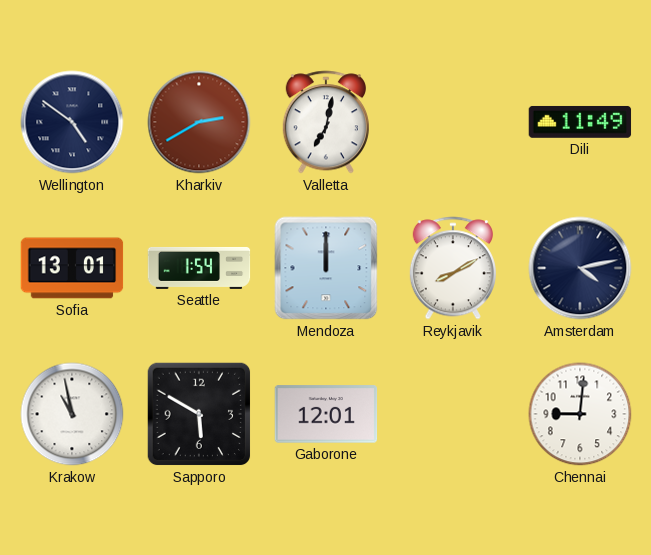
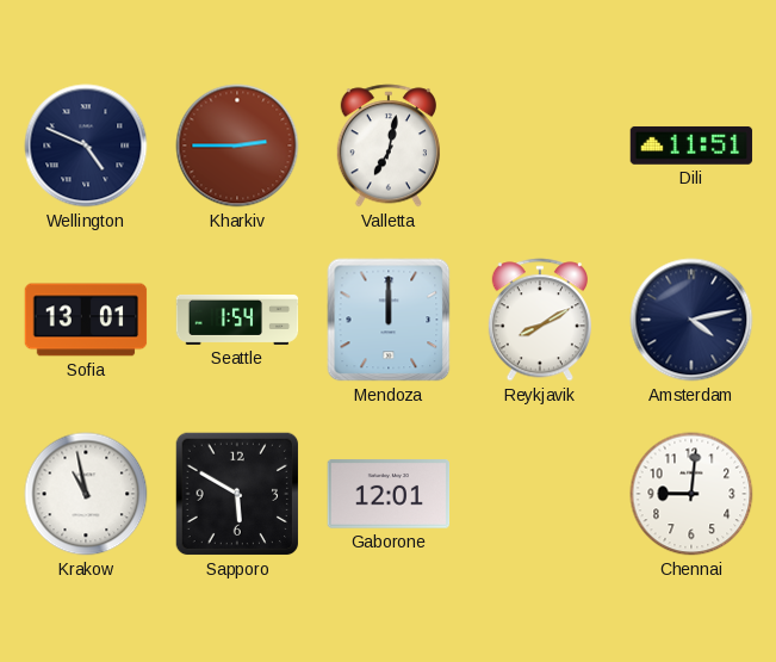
Wellington: 4:51 -> 4:49 (86, 146)
Kharkiv: 2:40 -> 2:45 (237, 146)
Dili: 11:49 -> 11:51 (691, 146)
